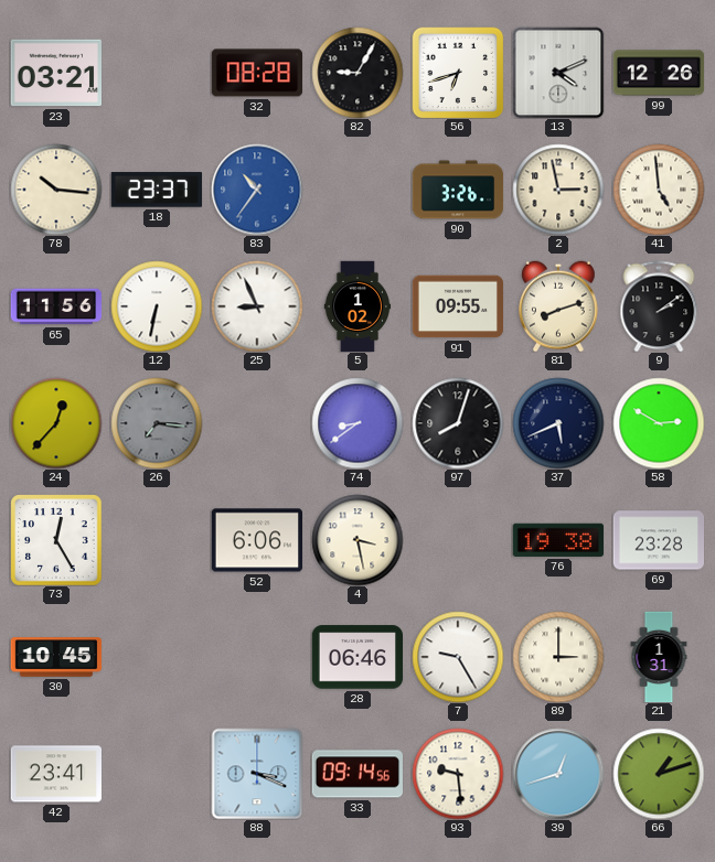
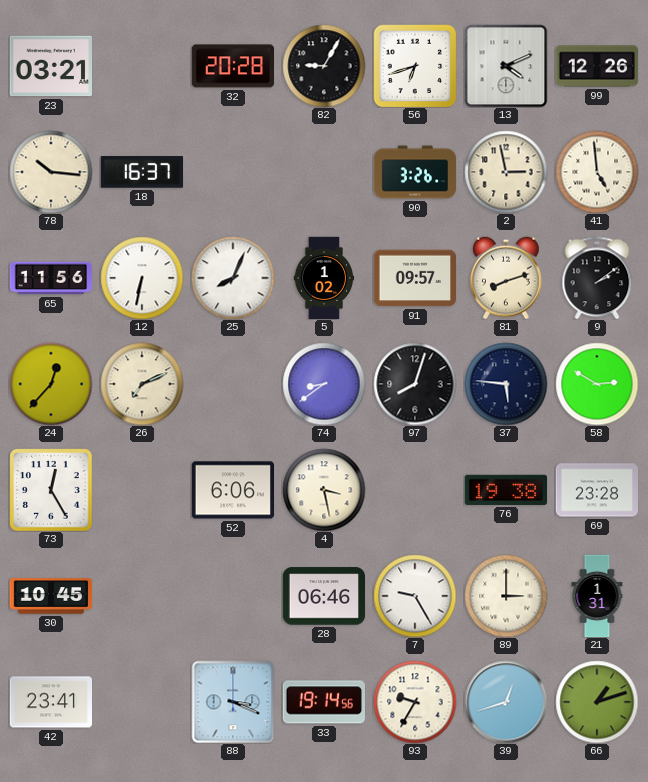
32: 08:28 -> 20:28 (232, 66)
18: 23:37 -> 16:37 (141, 172)
83: 10:36 -> none (257, 190)
25: 8:56 -> 8:04 (233, 278)
91: 09:55 -> 09:57 (414, 278)
26: 7:16 -> 7:11 (142, 384)
26 dial: grey -> cream (142, 384)
37: 5:41 -> 5:46 (506, 384)
33: 09:14 -> 19:14 (323, 702)
93: 9:29 -> 9:35 (415, 702)
